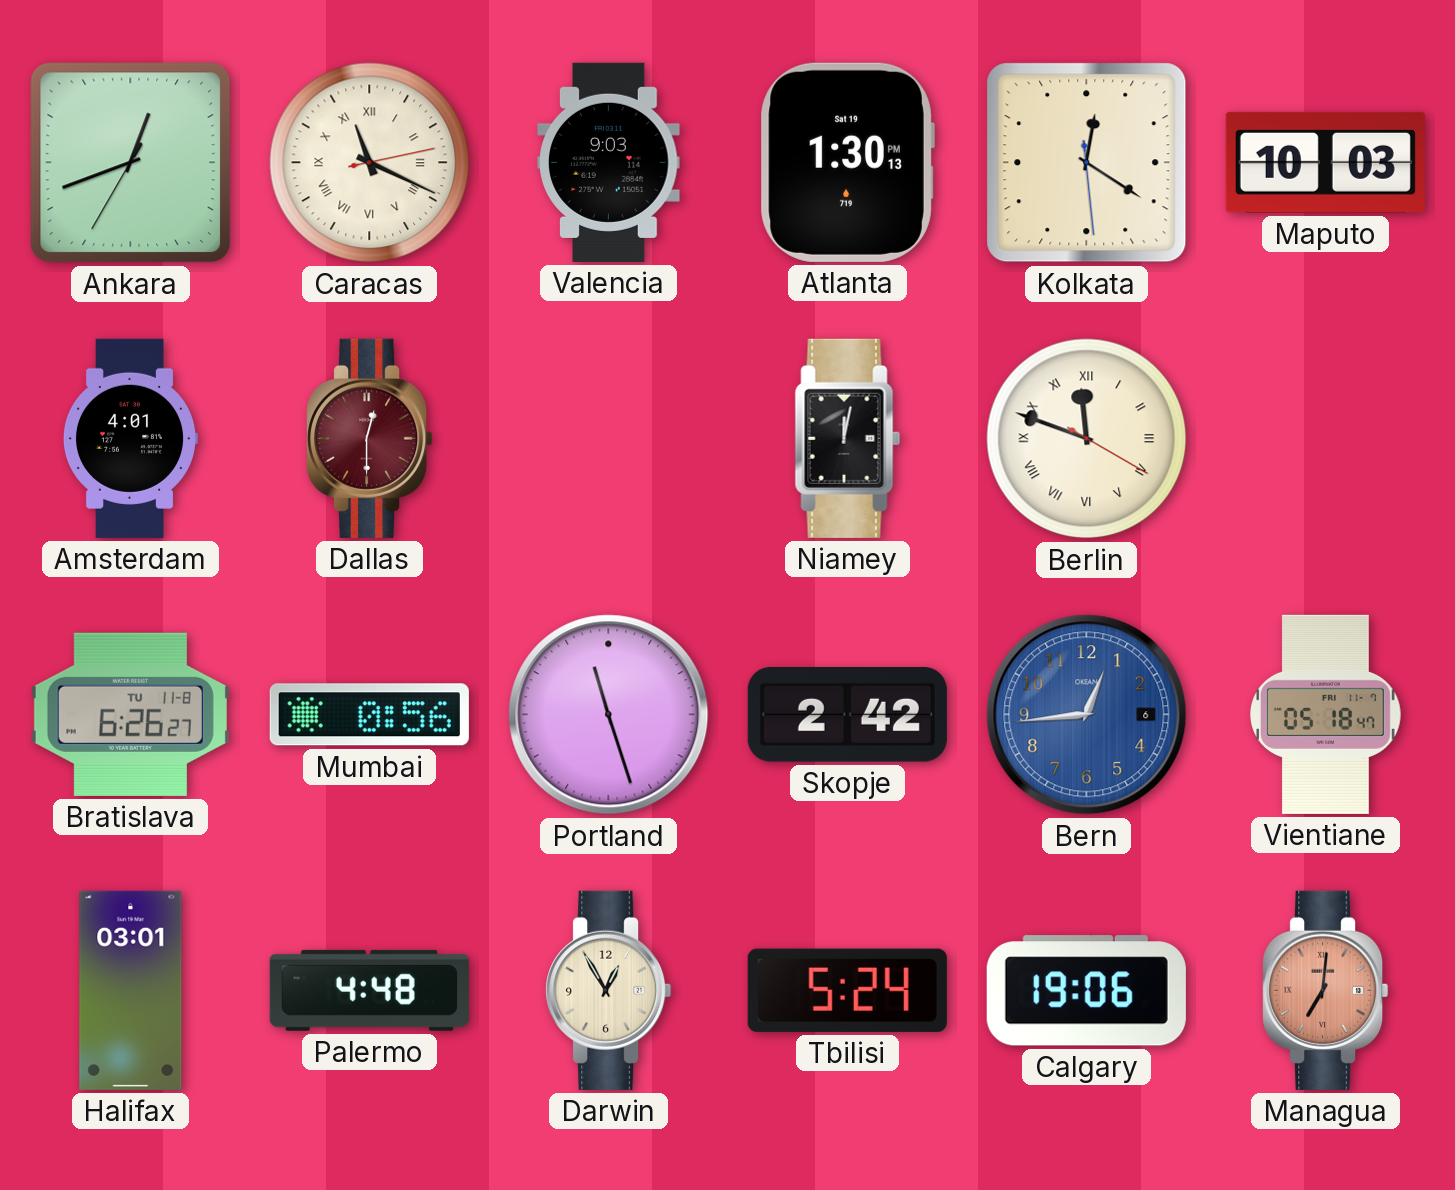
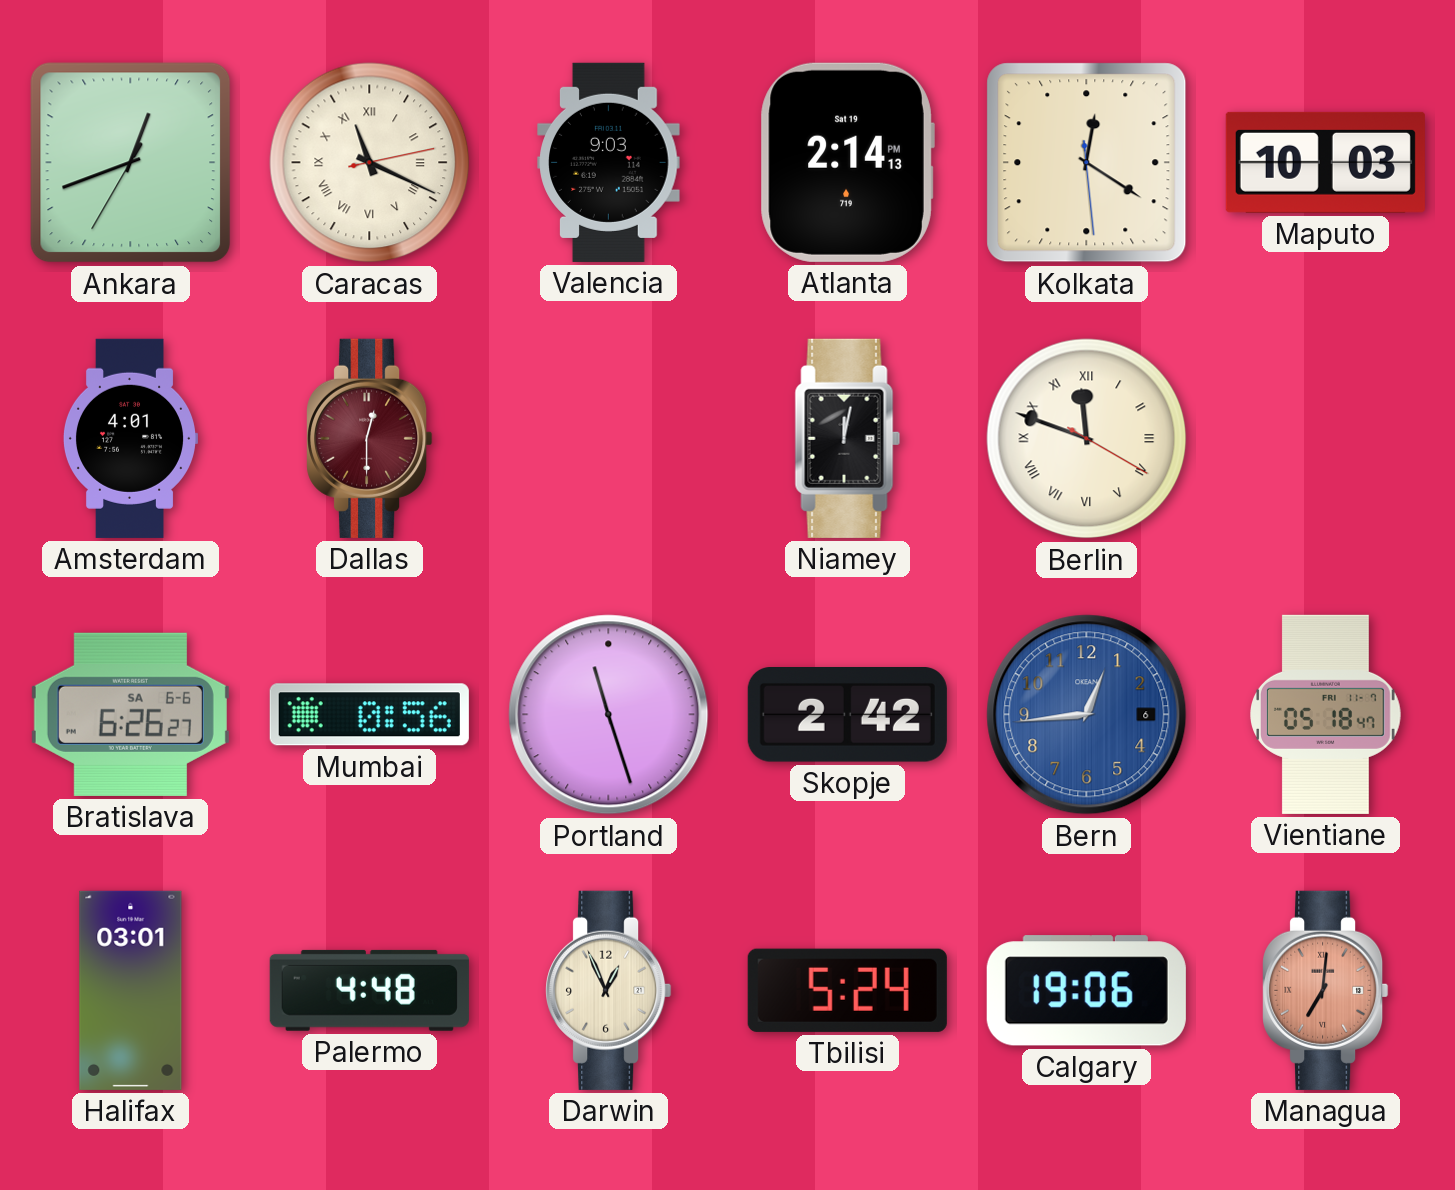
Atlanta: 1:30 -> 2:14 (847, 162)
Bratislava date: TU 11-8 -> SA 6-6 (130, 714)
Darwin: 12:55 -> 12:56 (609, 990)
